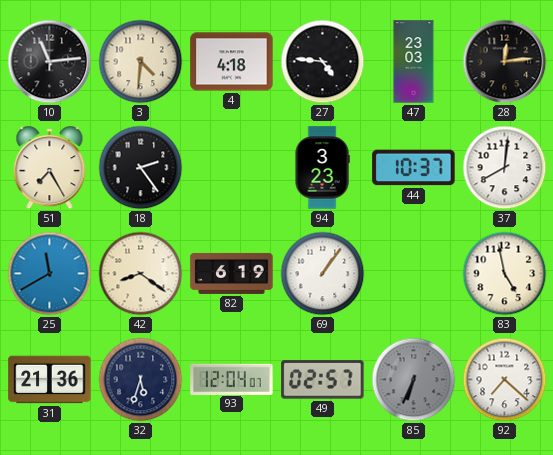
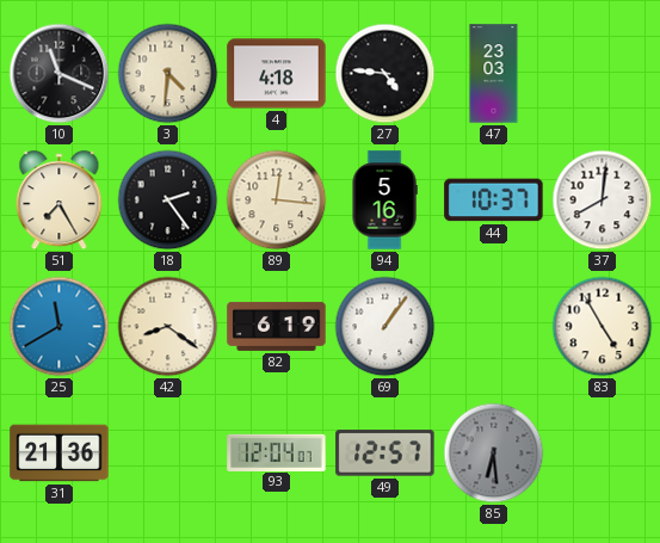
10: 11:14 -> 11:19 (60, 74)
28: 12:14 -> none (505, 62)
89: none -> 12:16 (277, 200)
94: 3:23 -> 5:16 (384, 200)
83: 4:58 -> 4:55 (603, 327)
32: 5:33 -> none (141, 380)
49: 02:57 -> 12:57 (385, 453)
85: 6:34 -> 6:29 (494, 453)
92: 7:22 -> none (505, 380)
